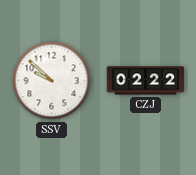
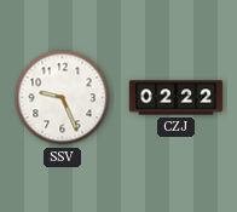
SSV: 9:52 -> 9:26 (63, 98)
